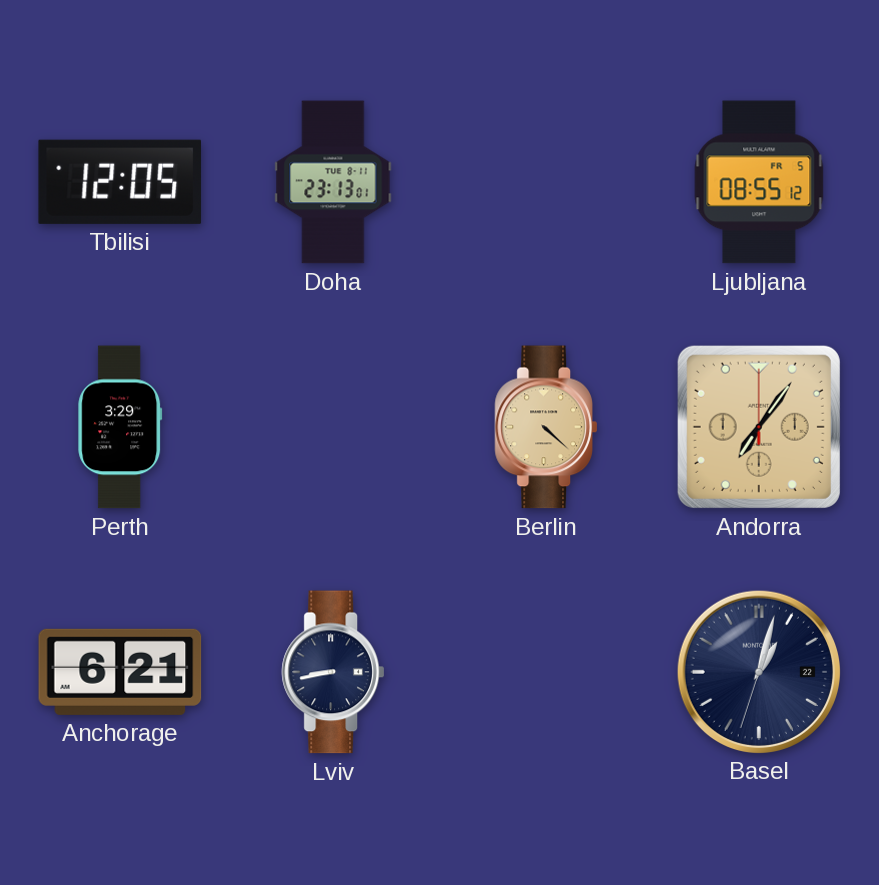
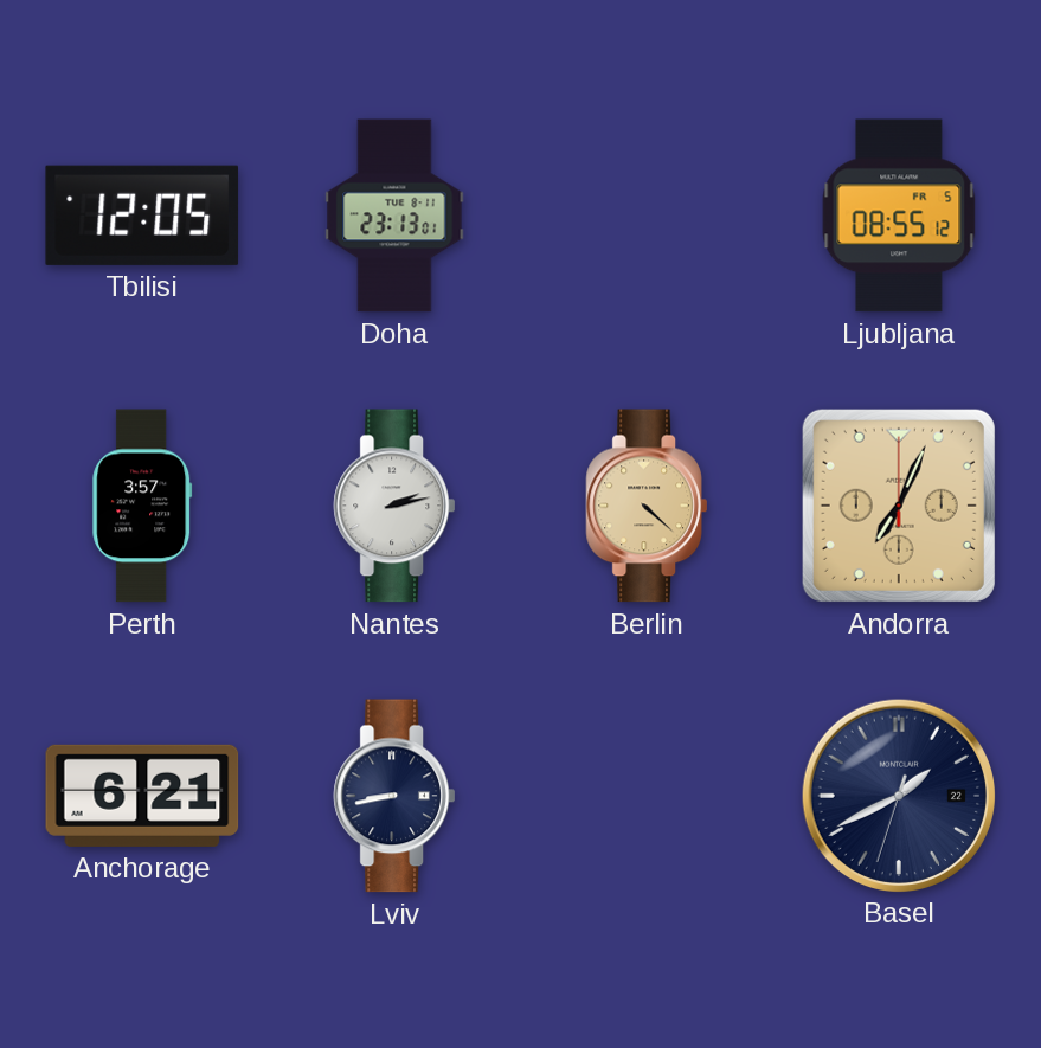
Perth: 3:29 -> 3:57 (142, 506)
Nantes: none -> 2:13 (394, 506)
Andorra: 7:06 -> 7:04 (899, 506)
Basel: 1:02 -> 1:40 (898, 795)
